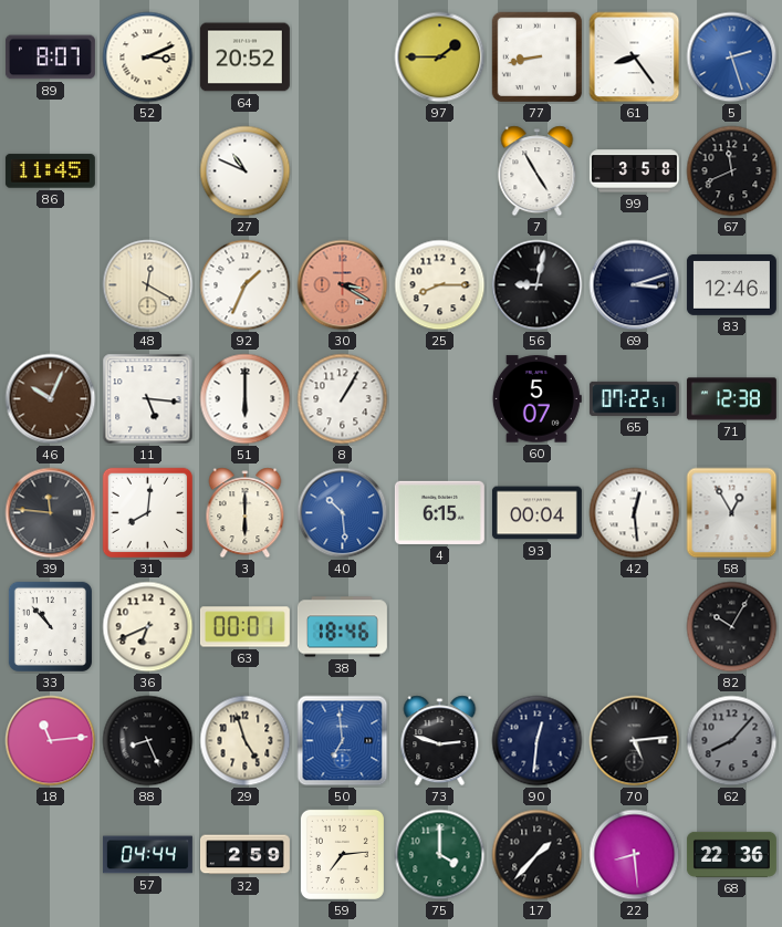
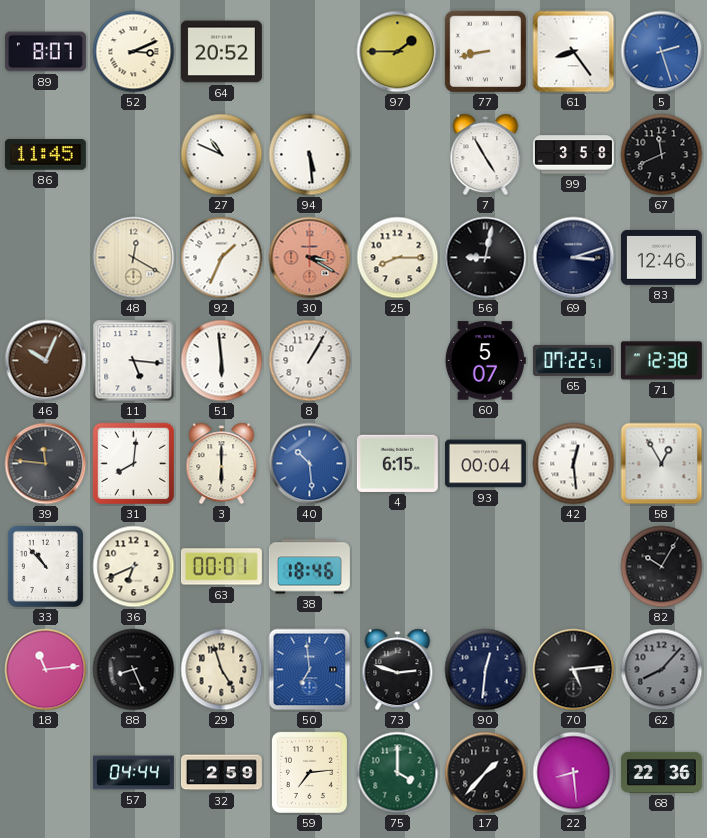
94: none -> 5:29 (310, 155)
51: 6:00 -> 5:59 (222, 361)
